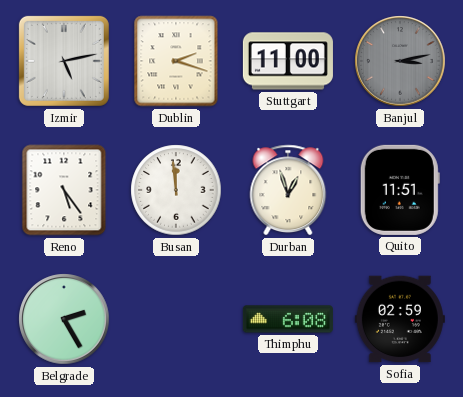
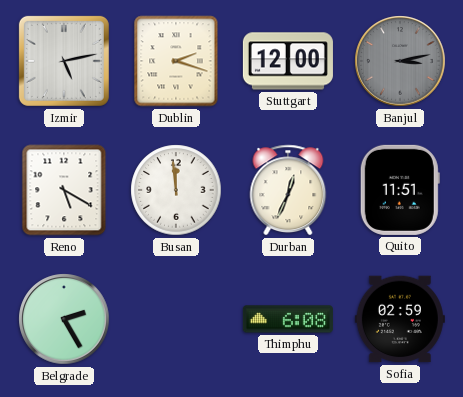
Stuttgart: 11:00 -> 12:00 (288, 61)
Reno: 5:24 -> 5:20 (64, 190)
Durban: 12:57 -> 12:34 (288, 190)
